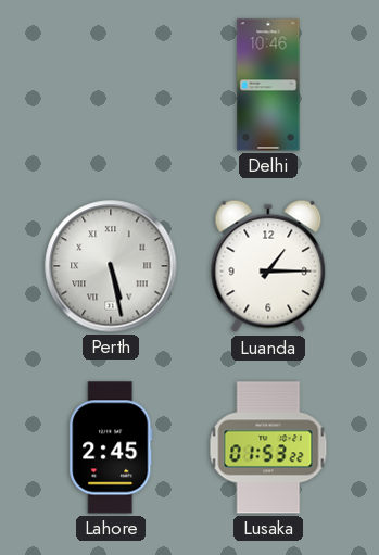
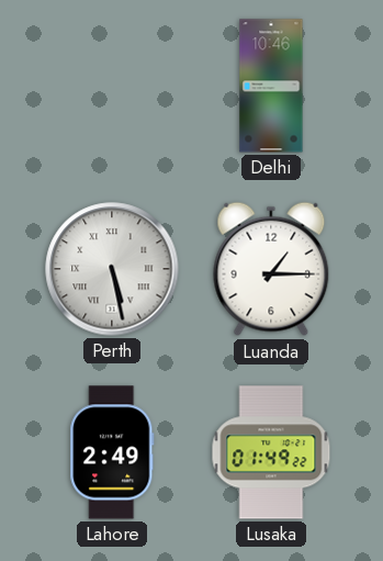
Lahore: 2:45 -> 2:49 (112, 452)
Lusaka: 01:53 -> 01:49 (271, 452)
